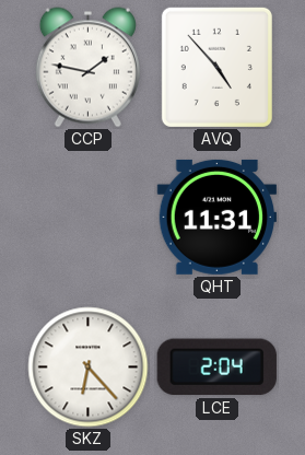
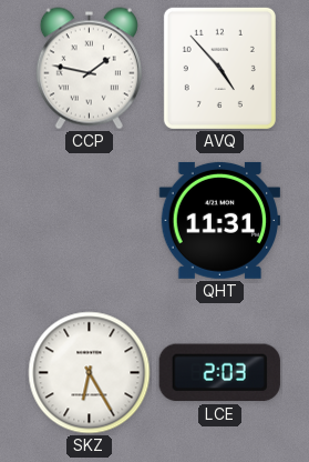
SKZ: 6:23 -> 6:25 (90, 373)
LCE: 2:04 -> 2:03 (219, 373)
